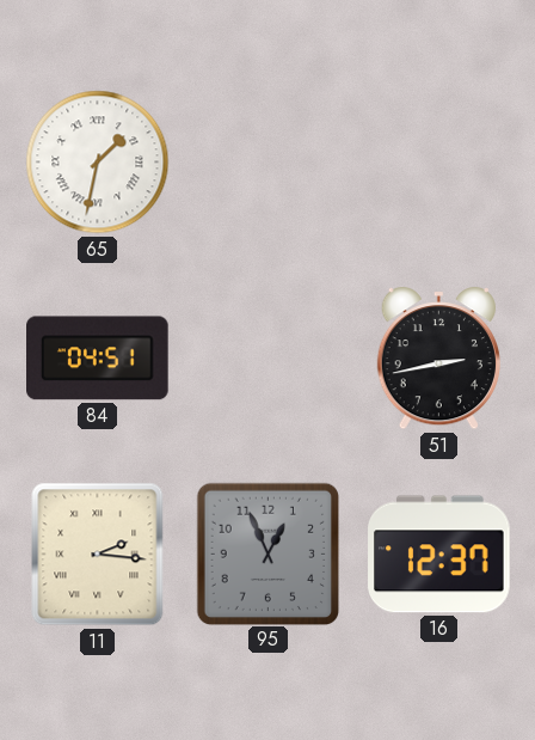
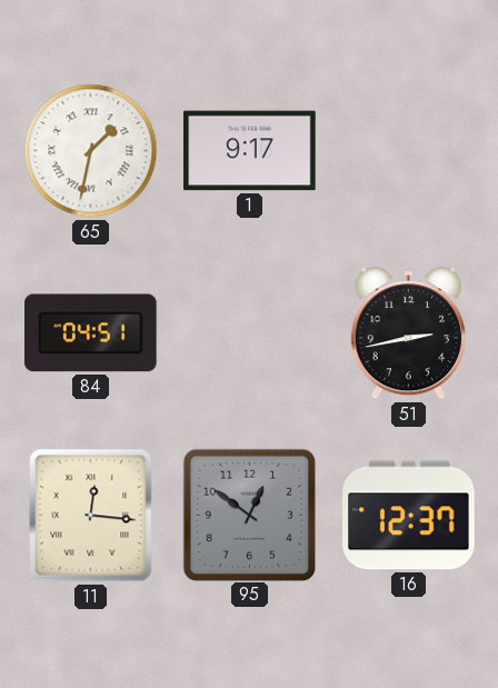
1: none -> 9:17 (250, 151)
11: 2:16 -> 12:16 (91, 516)
95: 12:56 -> 12:51 (249, 515)
